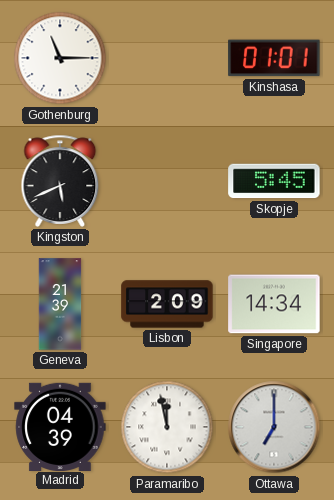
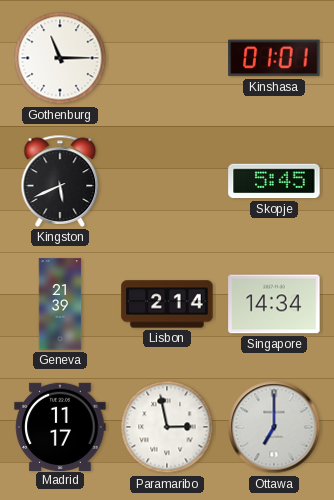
Lisbon: 2:09 -> 2:14 (167, 304)
Madrid: 04:39 -> 11:17 (60, 426)
Paramaribo: 11:58 -> 2:58 (167, 427)
